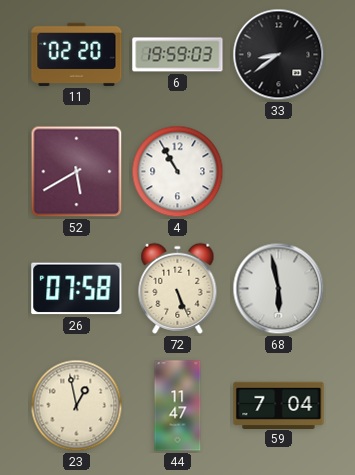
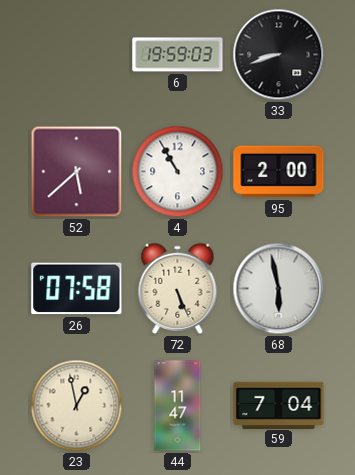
11: 02:20 -> none (77, 54)
33: 8:39 -> 8:42 (279, 55)
52: 5:40 -> 5:38 (77, 172)
95: none -> 2:00 (279, 172)
